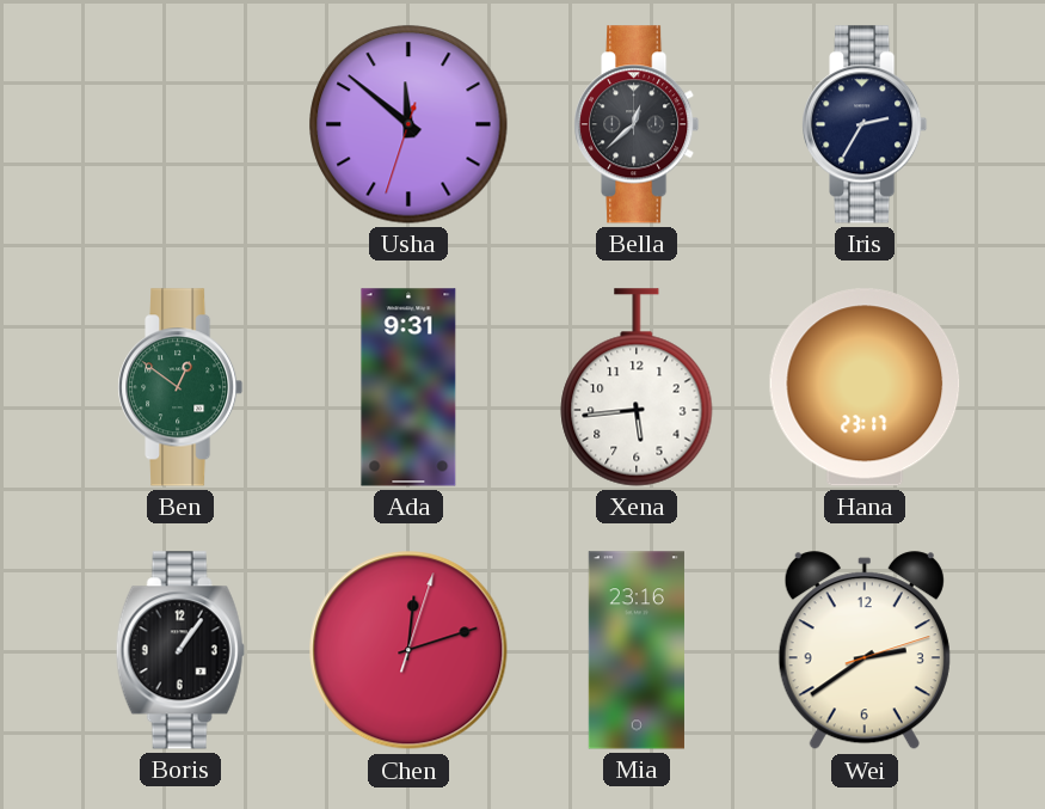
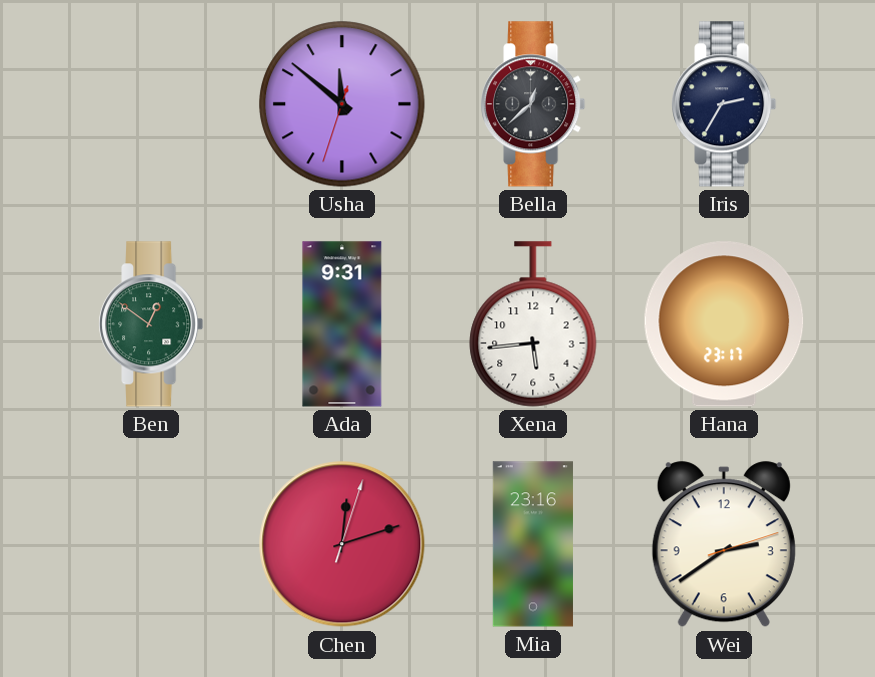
Boris: 1:06 -> none (180, 650)
